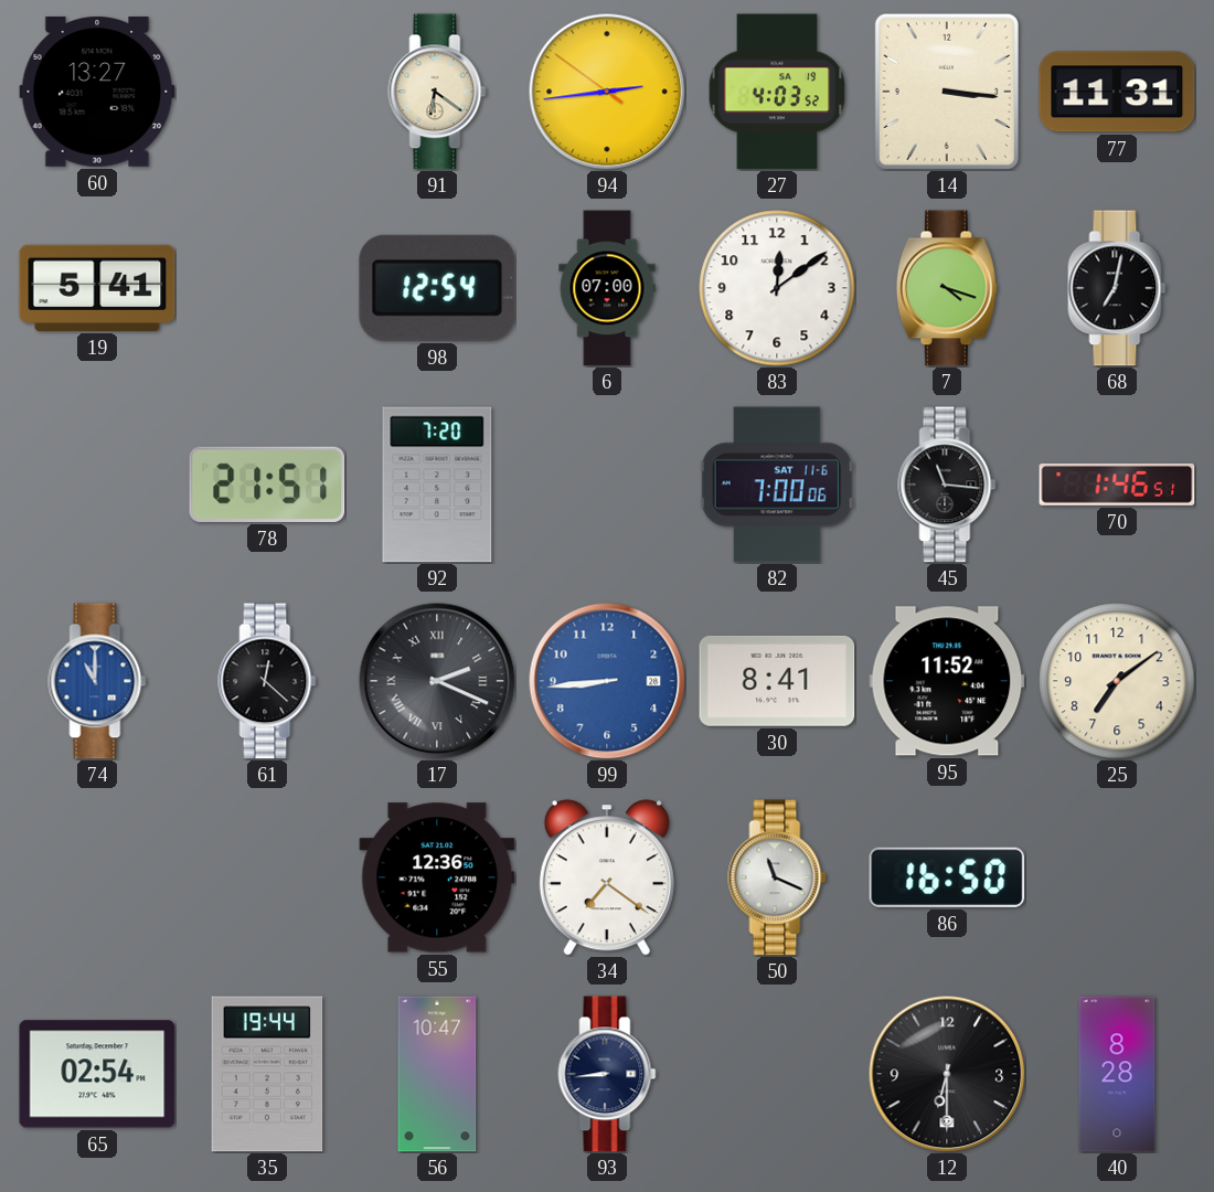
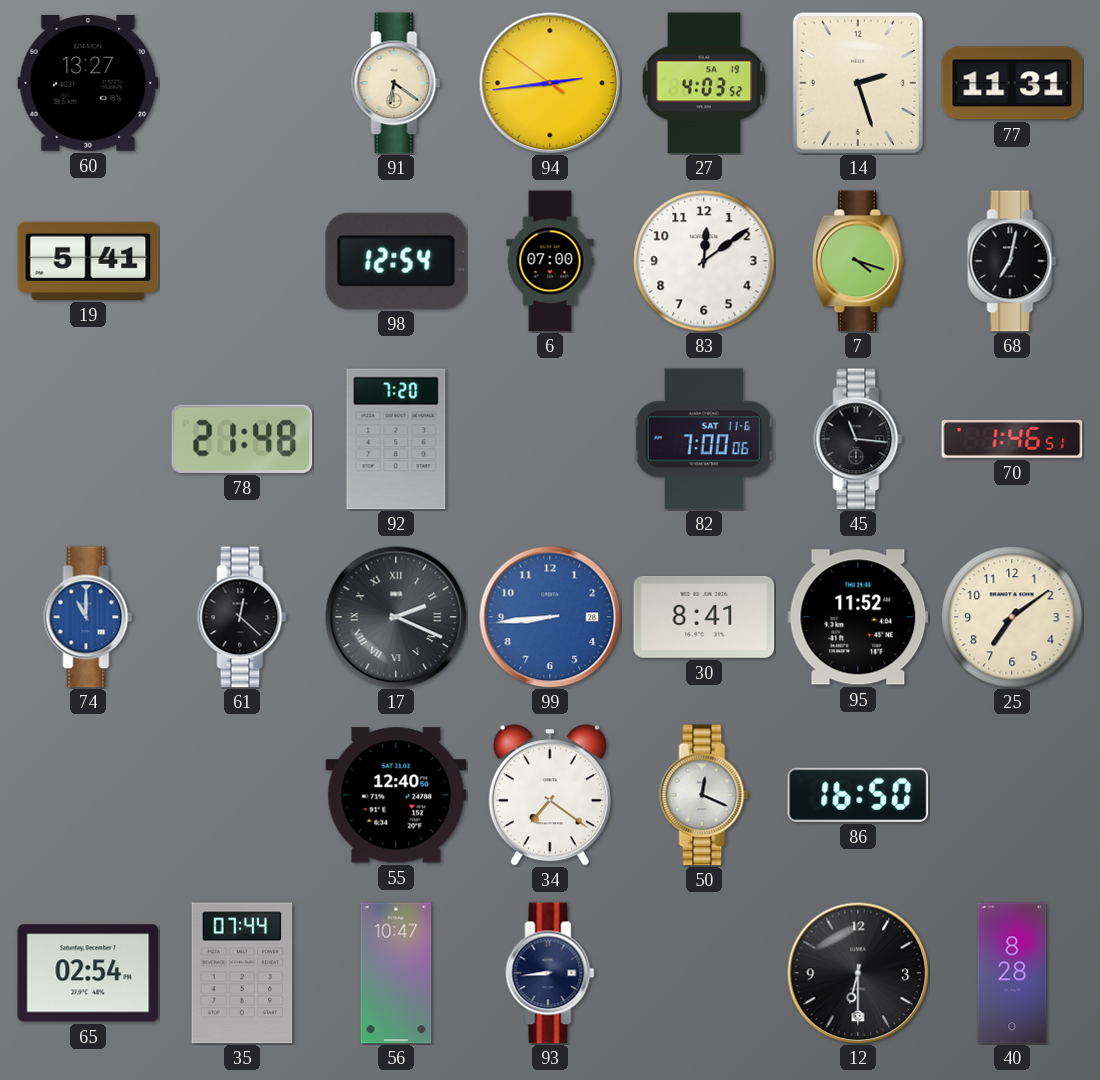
14: 3:16 -> 2:27 (858, 83)
78: 21:51 -> 21:48 (242, 439)
55: 12:36 -> 12:40 (396, 795)
50: 11:19 -> 12:19 (704, 795)
35: 19:44 -> 07:44 (242, 973)
